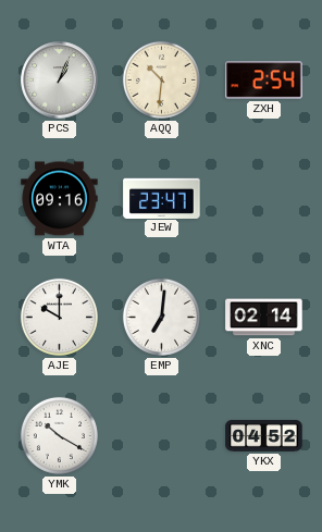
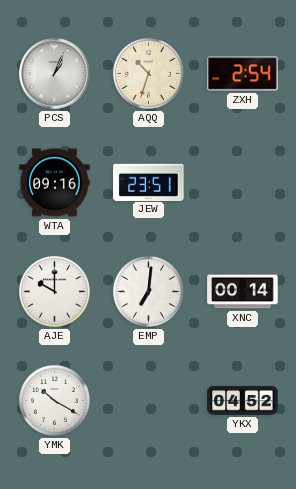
AQQ: 10:31 -> 10:33 (148, 73)
JEW: 23:47 -> 23:51 (149, 182)
XNC: 02:14 -> 00:14 (243, 292)
